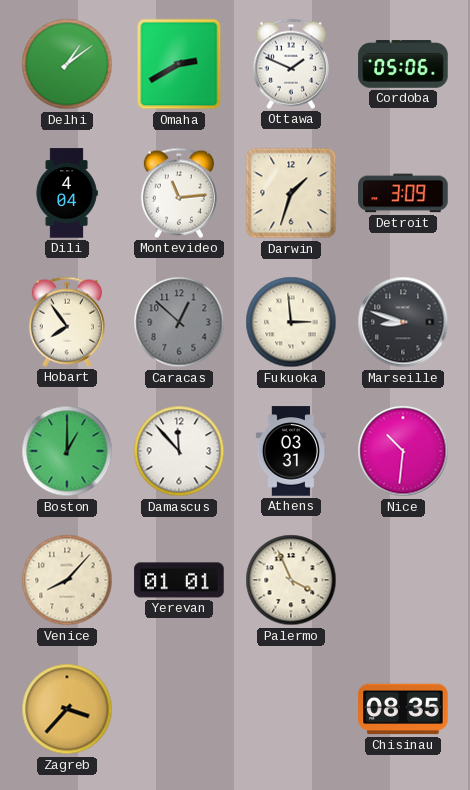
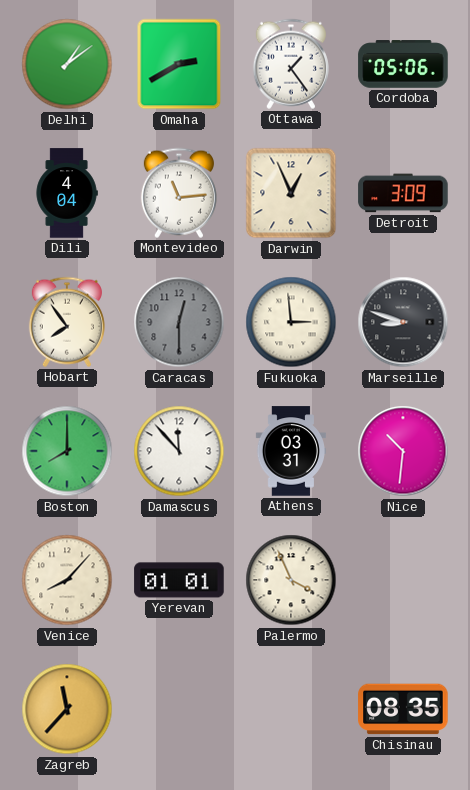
Ottawa: 1:49 -> 1:24 (291, 64)
Darwin: 1:33 -> 12:56 (291, 193)
Caracas: 12:52 -> 12:30 (179, 322)
Boston: 1:00 -> 8:00 (67, 451)
Zagreb: 3:37 -> 11:37 (67, 709)
